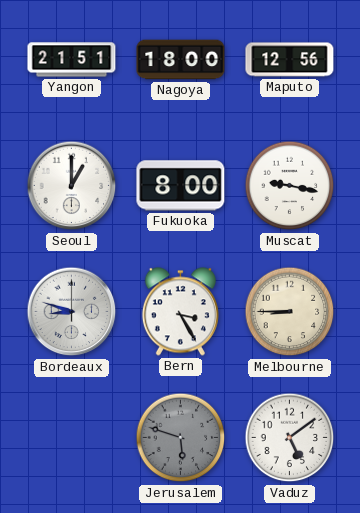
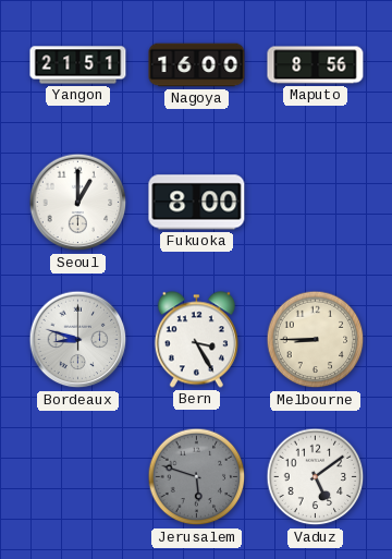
Nagoya: 18:00 -> 16:00 (197, 65)
Maputo: 12:56 -> 8:56 (316, 65)
Muscat: 9:17 -> none (290, 186)
